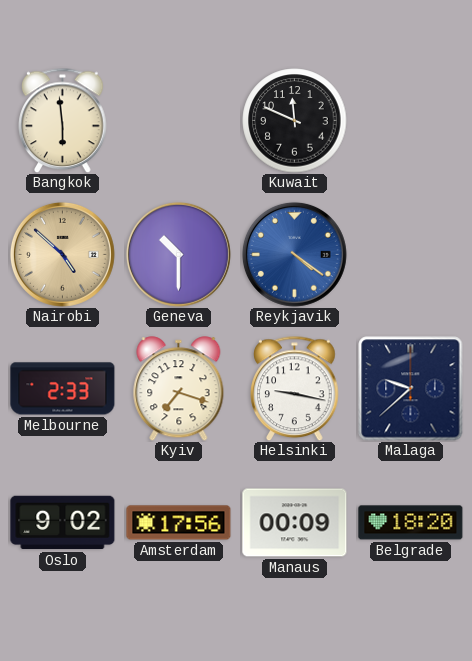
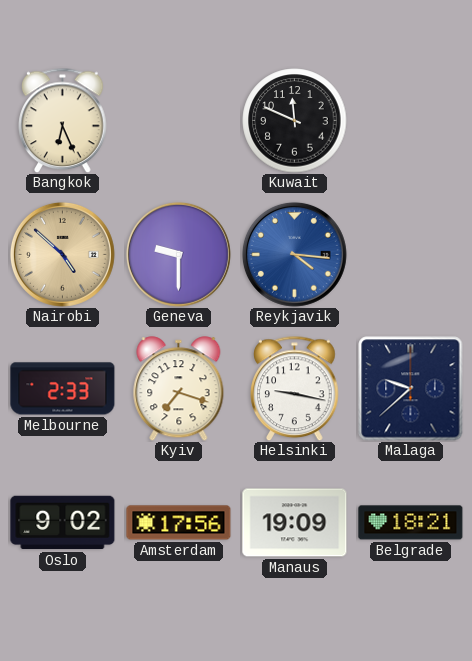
Bangkok: 5:59 -> 6:26 (63, 120)
Geneva: 10:30 -> 9:30 (178, 254)
Reykjavik: 4:21 -> 4:16 (294, 254)
Manaus: 00:09 -> 19:09 (295, 523)
Belgrade: 18:20 -> 18:21 (411, 523)
